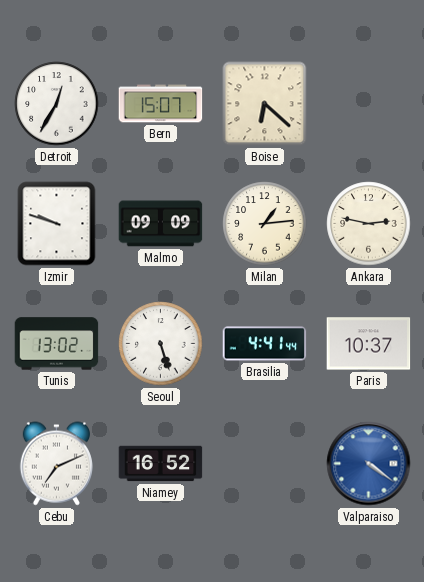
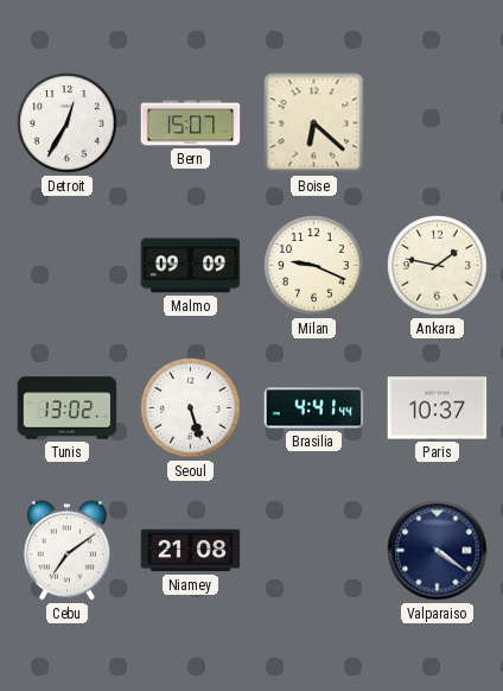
Izmir: 9:48 -> none (57, 224)
Milan: 1:14 -> 9:19 (314, 266)
Ankara: 2:47 -> 1:47 (438, 266)
Cebu: 7:11 -> 7:09 (66, 551)
Niamey: 16:52 -> 21:08 (191, 551)
Valparaiso dial: blue -> navy (438, 551)
